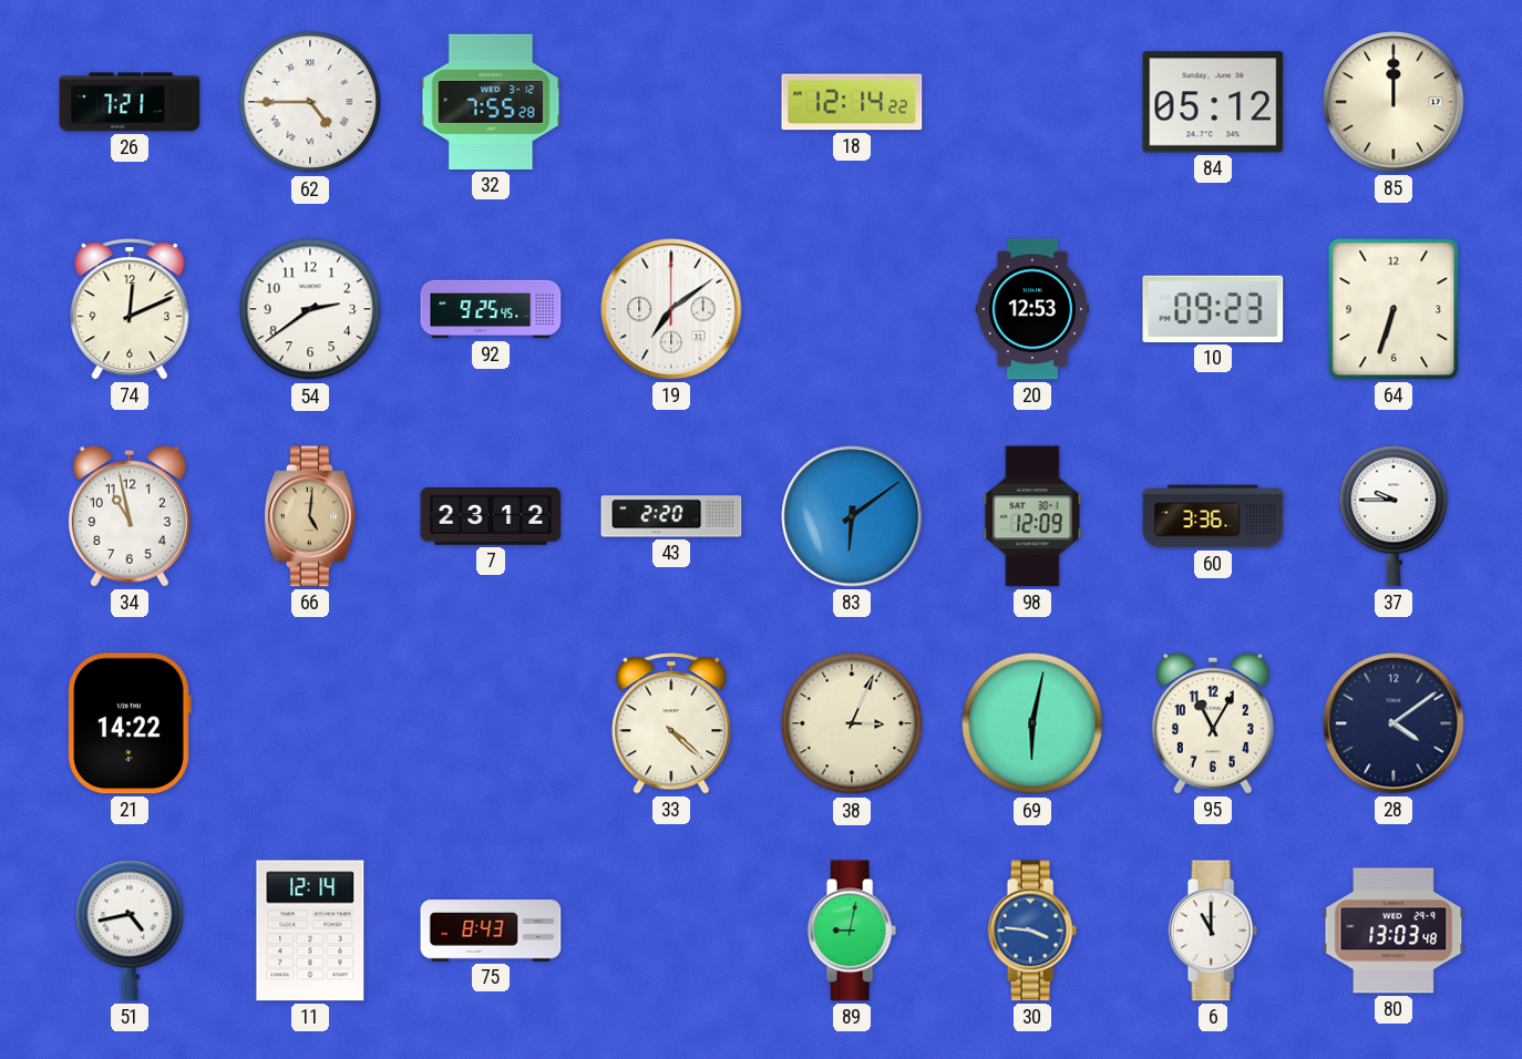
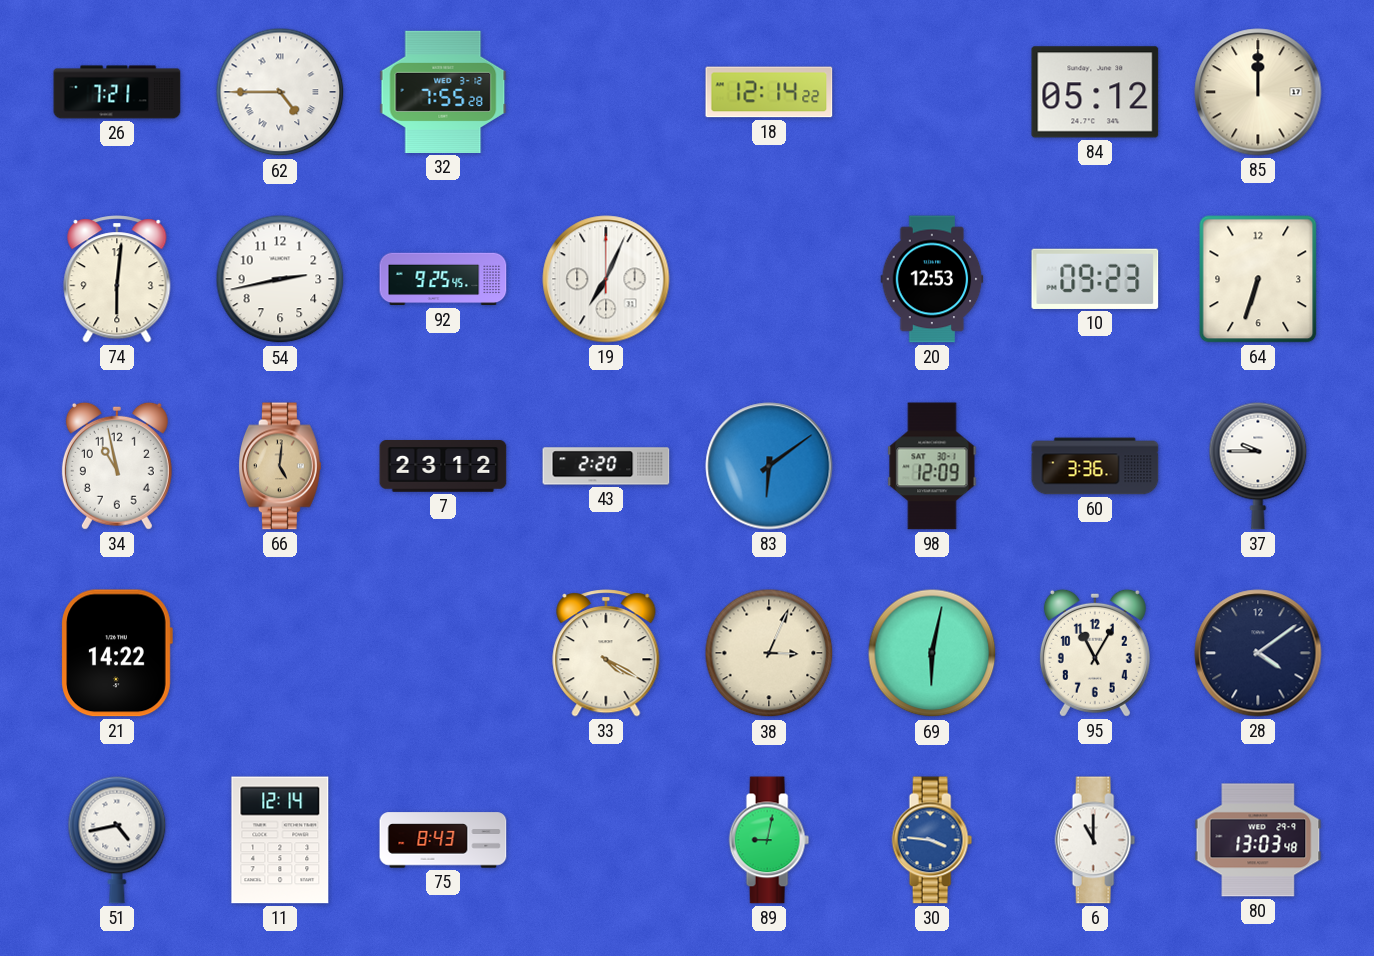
74: 12:11 -> 6:01 (117, 279)
54: 2:39 -> 2:43 (280, 279)
19: 7:09 -> 7:04 (606, 279)
33: 4:22 -> 4:20 (606, 653)
